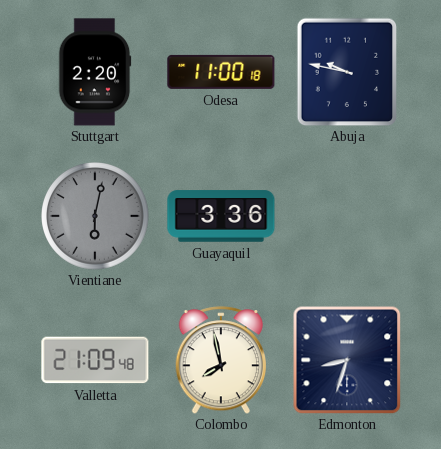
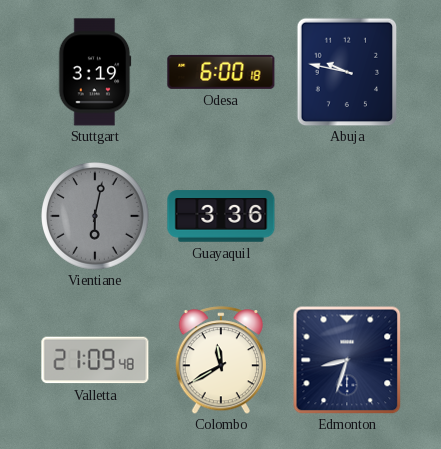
Stuttgart: 2:20 -> 3:19 (95, 72)
Odesa: 11:00 -> 6:00 (221, 72)
Colombo: 7:58 -> 11:40 (220, 360)
